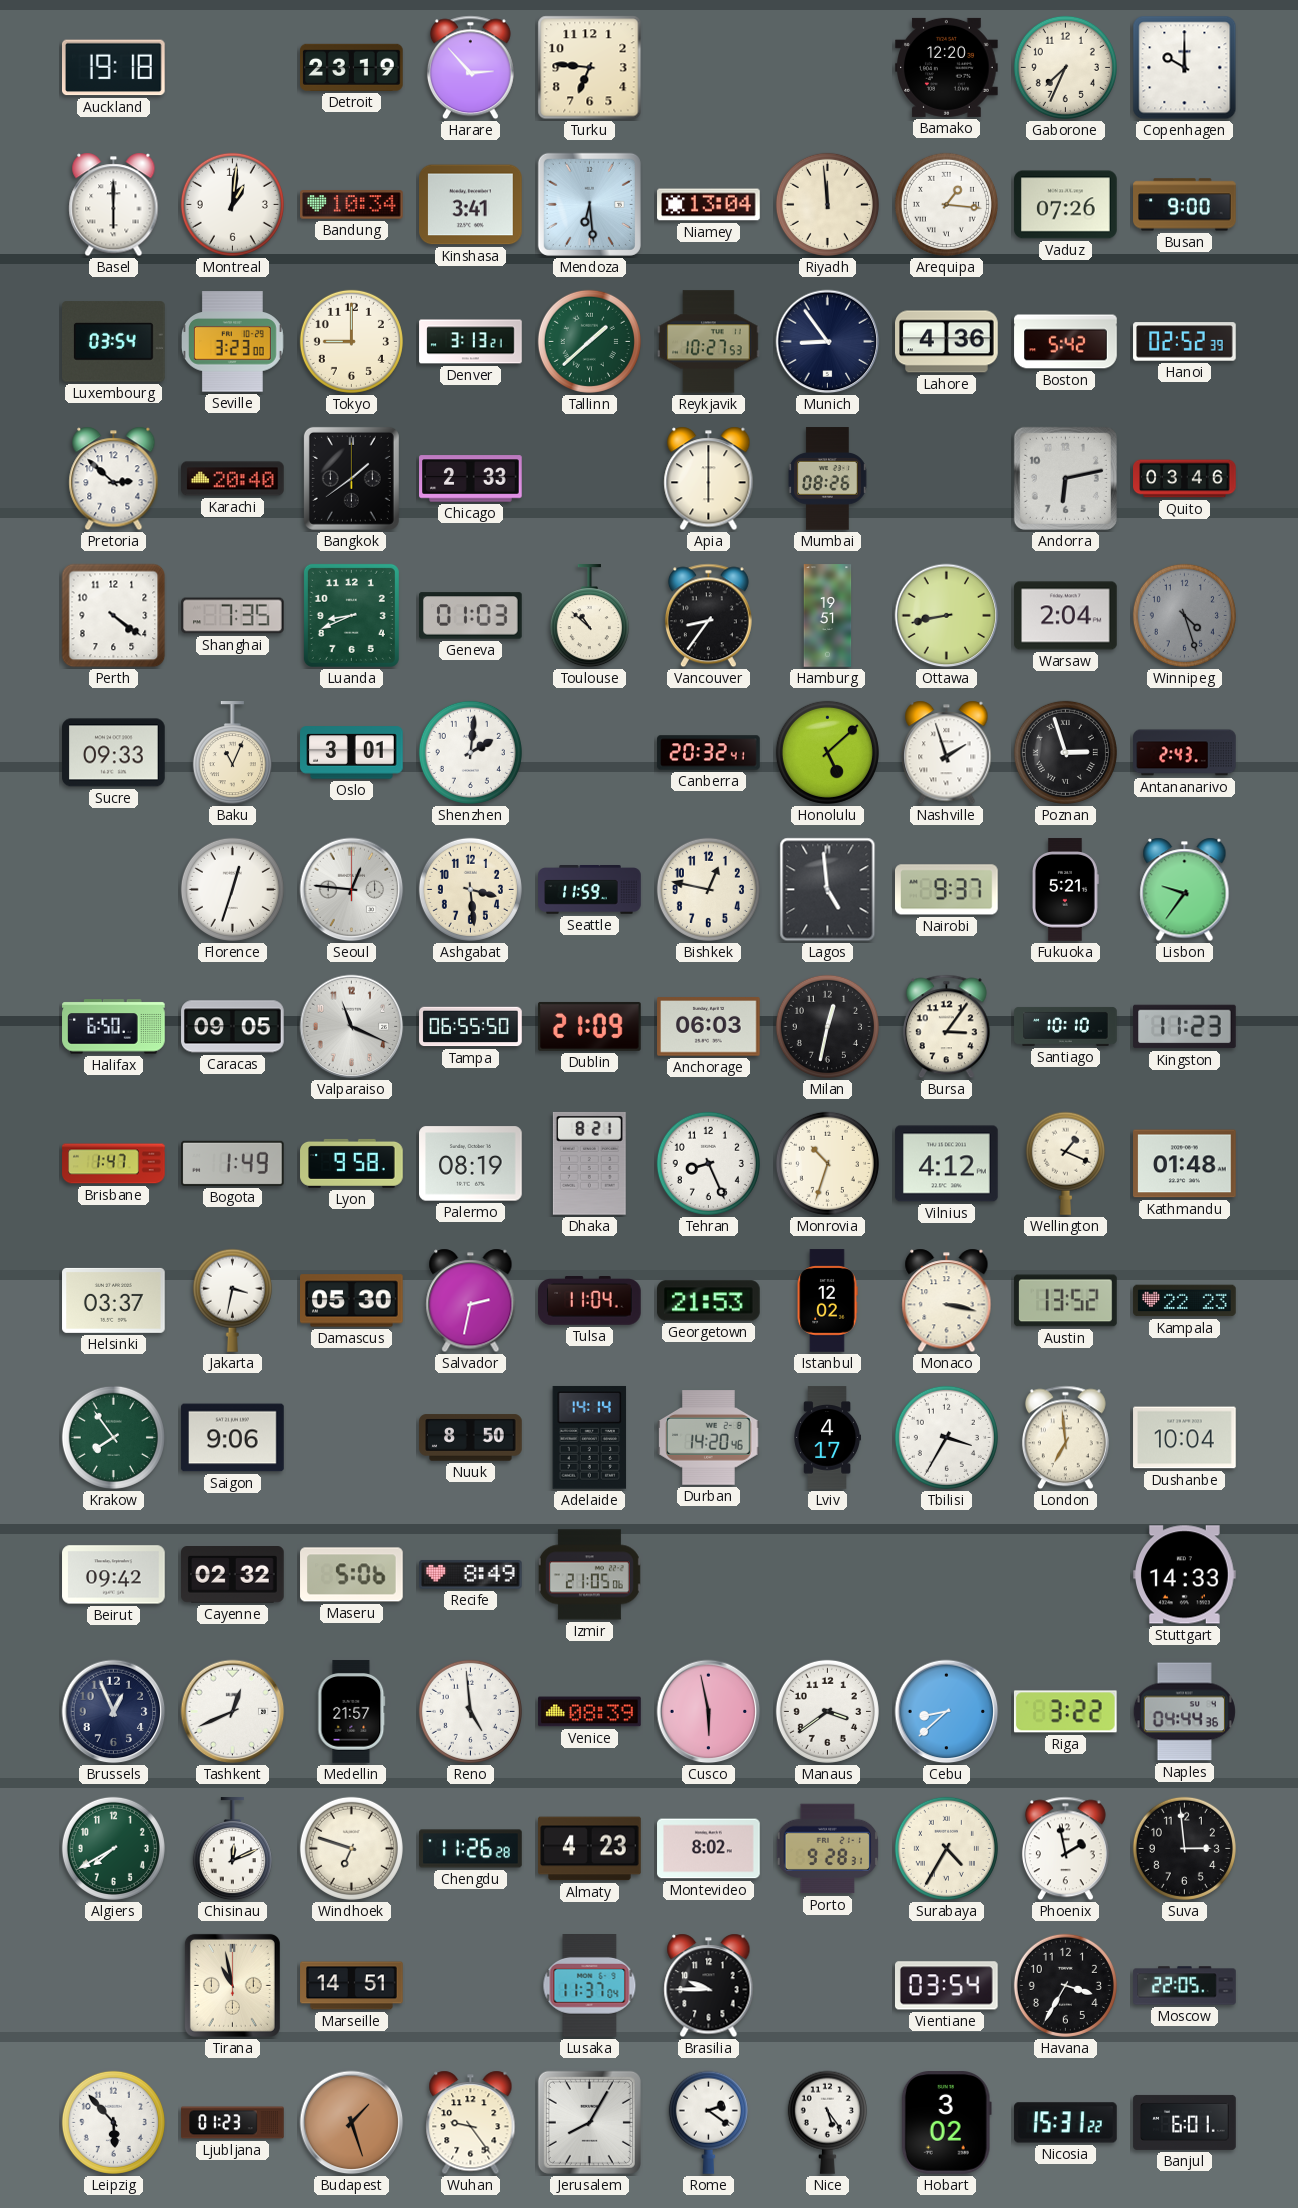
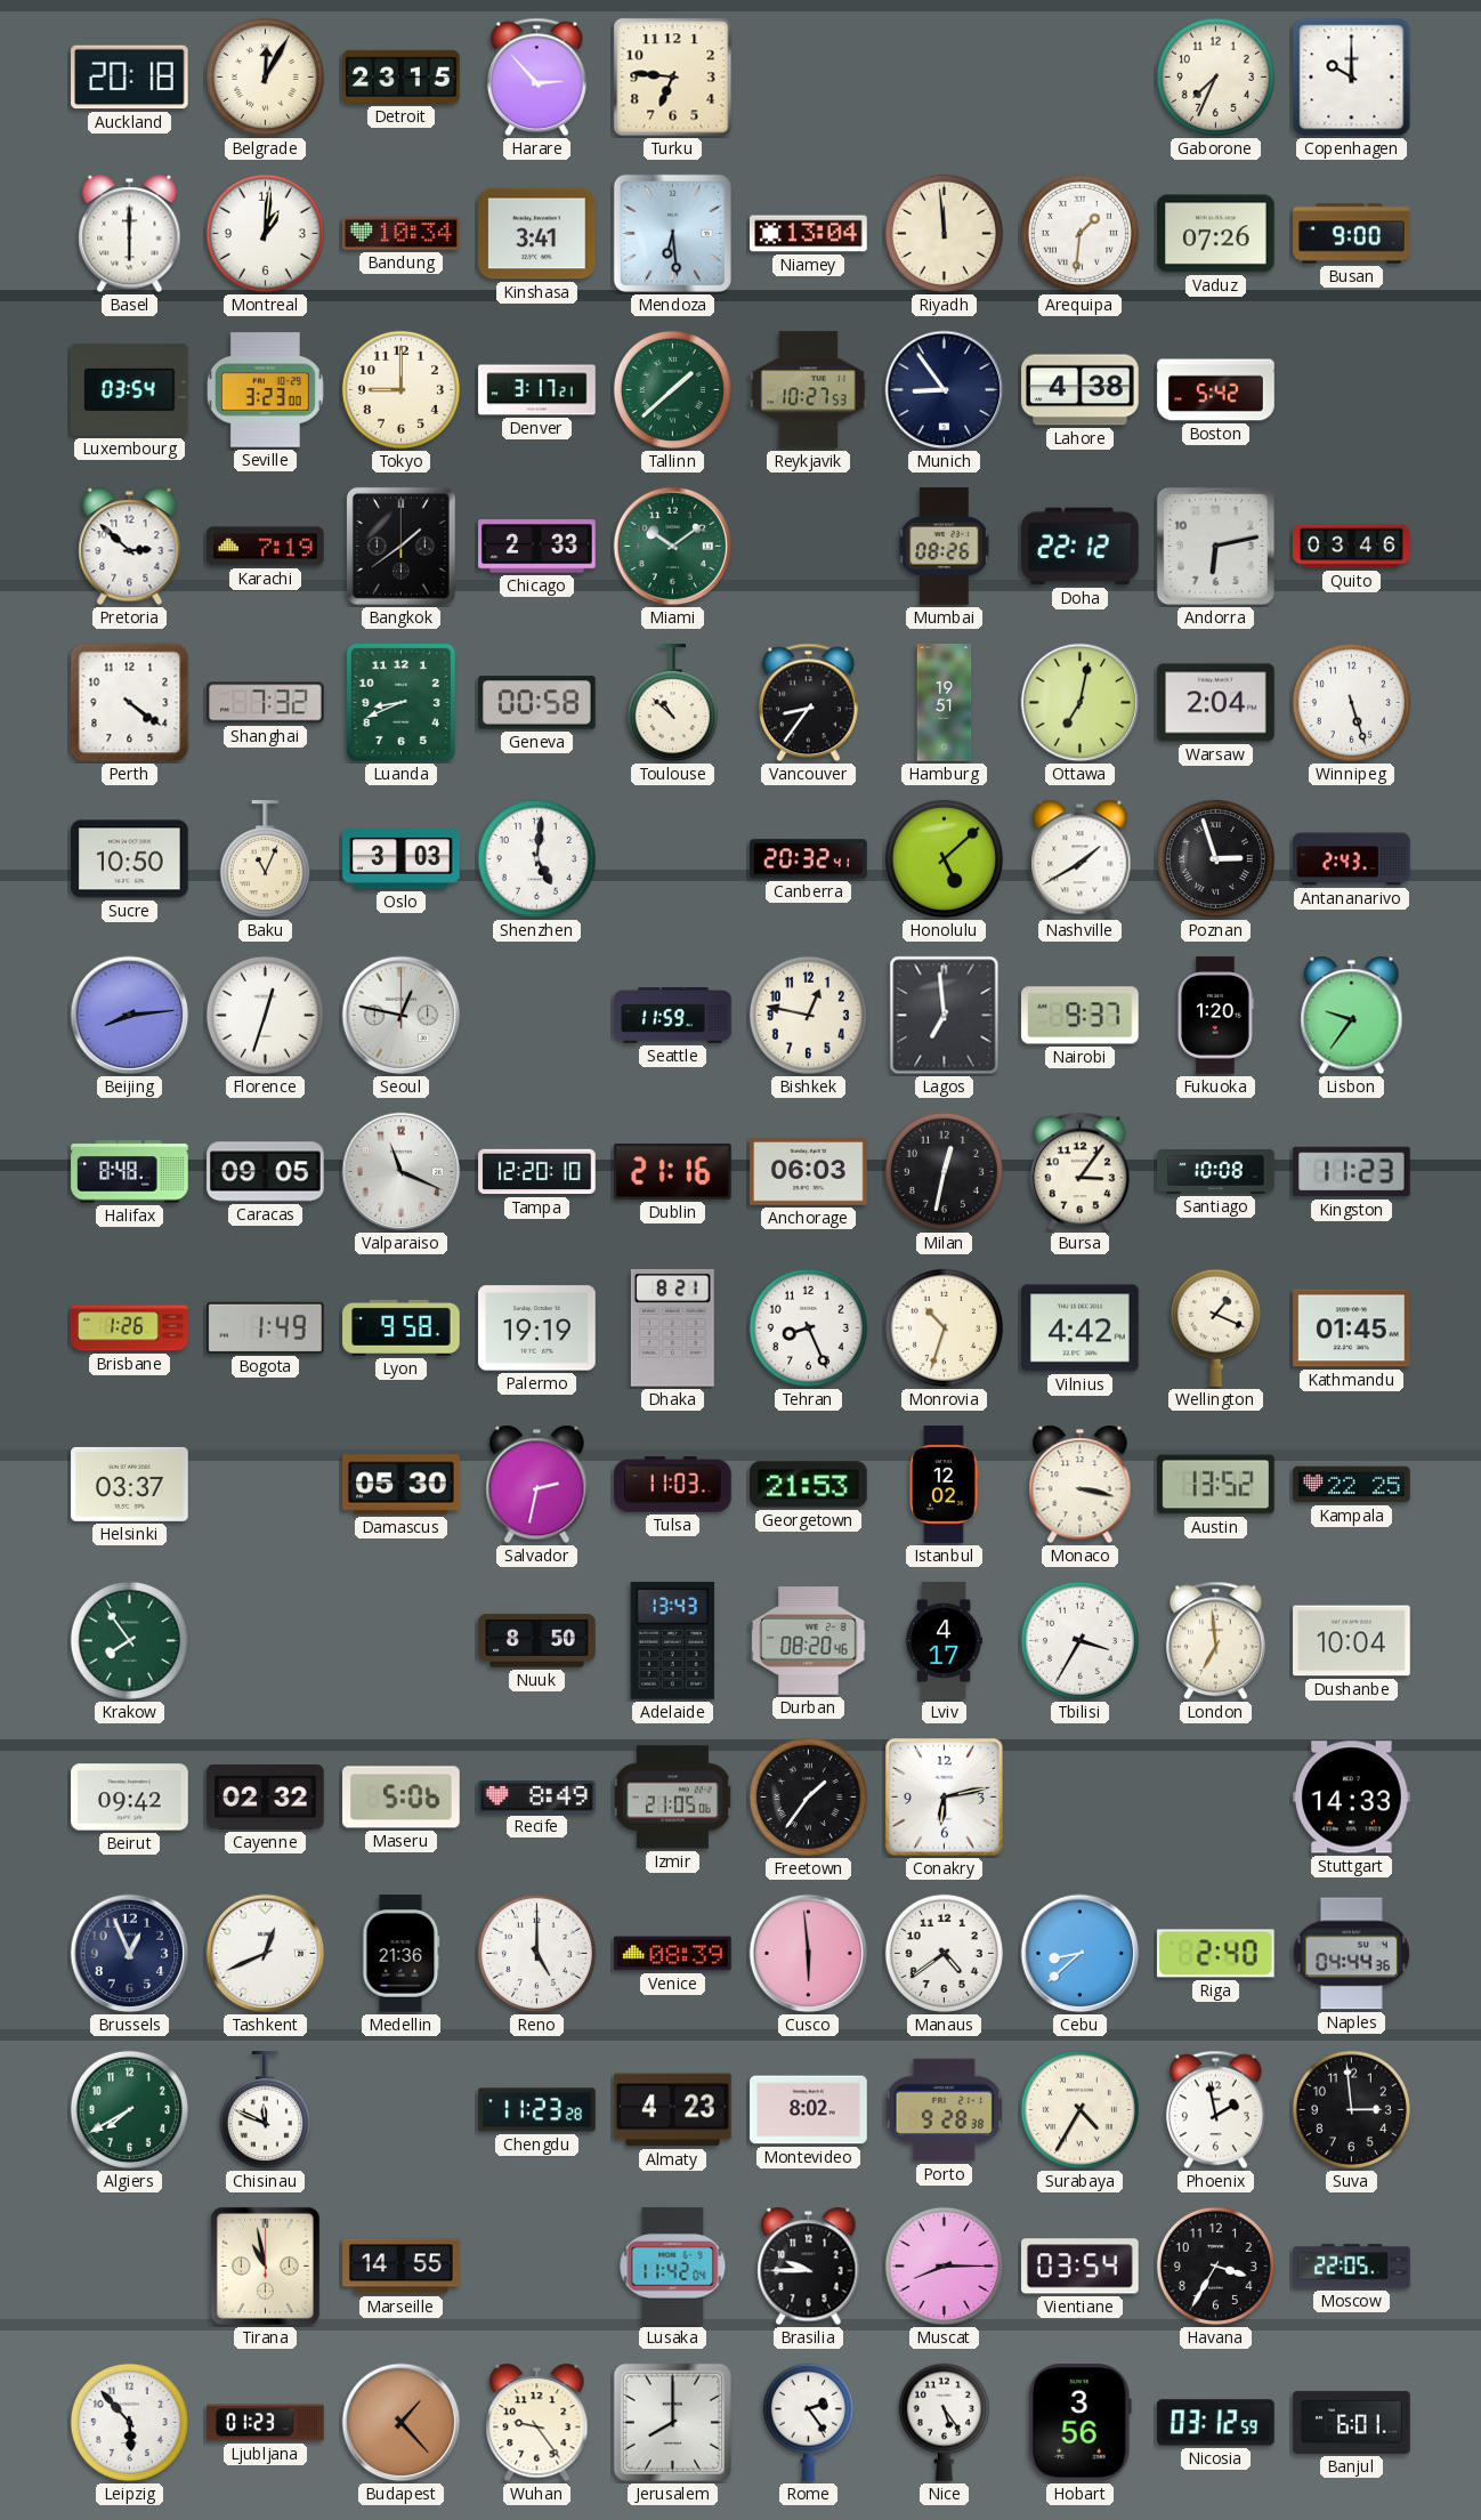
Auckland: 19:18 -> 20:18 (130, 78)
Belgrade: none -> 12:05 (265, 76)
Detroit: 23:19 -> 23:15 (402, 76)
Bamako: 12:20 -> none (947, 67)
Arequipa: 1:16 -> 1:31 (1079, 233)
Denver: 3:13 -> 3:17 (537, 390)
Lahore: 4:36 -> 4:38 (1081, 390)
Hanoi: 02:52 -> none (1185, 342)
Karachi: 20:40 -> 7:19 (266, 547)
Miami: none -> 10:09 (673, 547)
Apia: 6:00 -> none (709, 479)
Doha: none -> 22:12 (1081, 547)
Shanghai: 7:35 -> 7:32 (266, 703)
Geneva: 01:03 -> 00:58 (537, 703)
Ottawa: 8:43 -> 7:02 (1081, 703)
Winnipeg: 4:27 -> 5:27 (1351, 702)
Winnipeg dial: grey -> white (1351, 702)
Sucre: 09:33 -> 10:50 (130, 859)
Oslo: 3:01 -> 3:03 (402, 859)
Shenzhen: 2:01 -> 5:01 (536, 858)
Nashville: 1:57 -> 1:40 (1081, 859)
Beijing: none -> 8:14 (130, 1016)
Seoul: 12:46 -> 12:47 (402, 1016)
Ashgabat: 3:29 -> none (470, 889)
Lagos: 4:59 -> 6:59 (945, 1016)
Fukuoka: 5:21 -> 1:20 (1215, 1016)
Halifax: 6:50 -> 8:48 (130, 1172)
Tampa: 06:55 -> 12:20 (537, 1172)
Dublin: 21:09 -> 21:16 (673, 1171)
Santiago: 10:10 -> 10:08 (1216, 1172)
Brisbane: 1:47 -> 1:26 (130, 1328)
Palermo: 08:19 -> 19:19 (537, 1328)
Vilnius: 4:12 -> 4:42 (1081, 1328)
Kathmandu: 01:48 -> 01:45 (1352, 1328)
Jakarta: 3:32 -> none (232, 1300)
Tulsa: 11:04 -> 11:03 (673, 1485)
Kampala: 22:23 -> 22:25 (1352, 1485)
Saigon: 9:06 -> none (233, 1438)
Adelaide: 14:14 -> 13:43 (673, 1640)
Durban: 14:20 -> 08:20 (809, 1641)
Freetown: none -> 1:36 (808, 1796)
Conakry: none -> 6:13 (945, 1798)
Medellin: 21:57 -> 21:36 (402, 1954)
Reno: 4:59 -> 5:00 (536, 1953)
Cusco: 5:58 -> 5:59 (809, 1954)
Manaus: 3:39 -> 4:39 (944, 1953)
Riga: 3:22 -> 2:40 (1215, 1954)
Chisinau: 12:11 -> 11:49 (265, 2110)
Windhoek: 6:48 -> none (351, 1848)
Chengdu: 11:26 -> 11:23 (537, 2110)
Porto: 9:28:31 -> 9:28:38 (944, 2110)
Marseille: 14:51 -> 14:55 (402, 2267)
Lusaka: 11:37 -> 11:42 (673, 2267)
Muscat: none -> 8:15 (944, 2265)
Budapest: 1:27 -> 1:23 (402, 2423)
Jerusalem: 8:05 -> 8:00 (672, 2422)
Rome: 2:21 -> 2:24 (808, 2422)
Hobart: 3:02 -> 3:56 (1079, 2423)
Nicosia: 15:31 -> 03:12 (1216, 2423)
